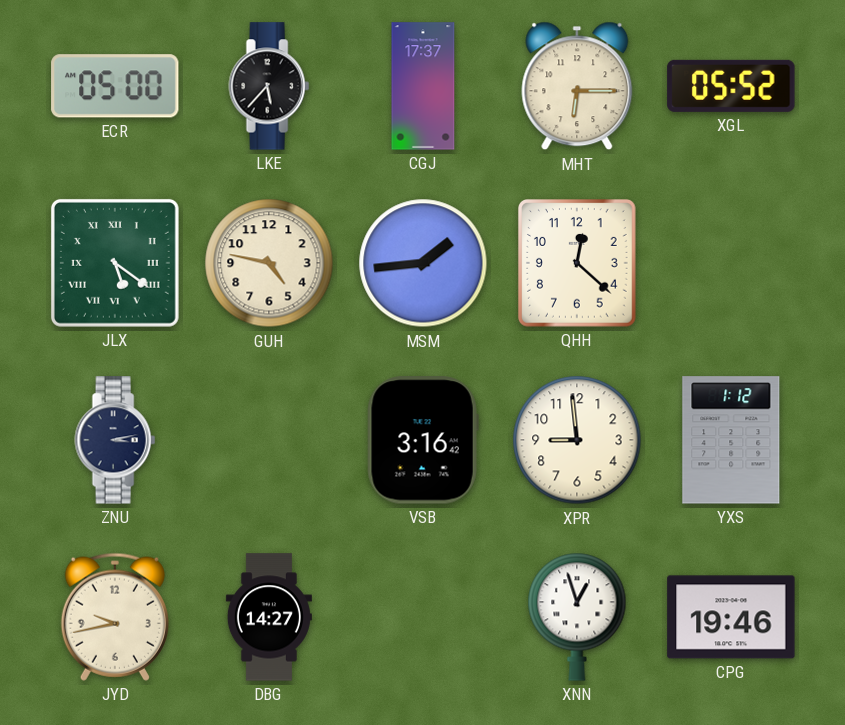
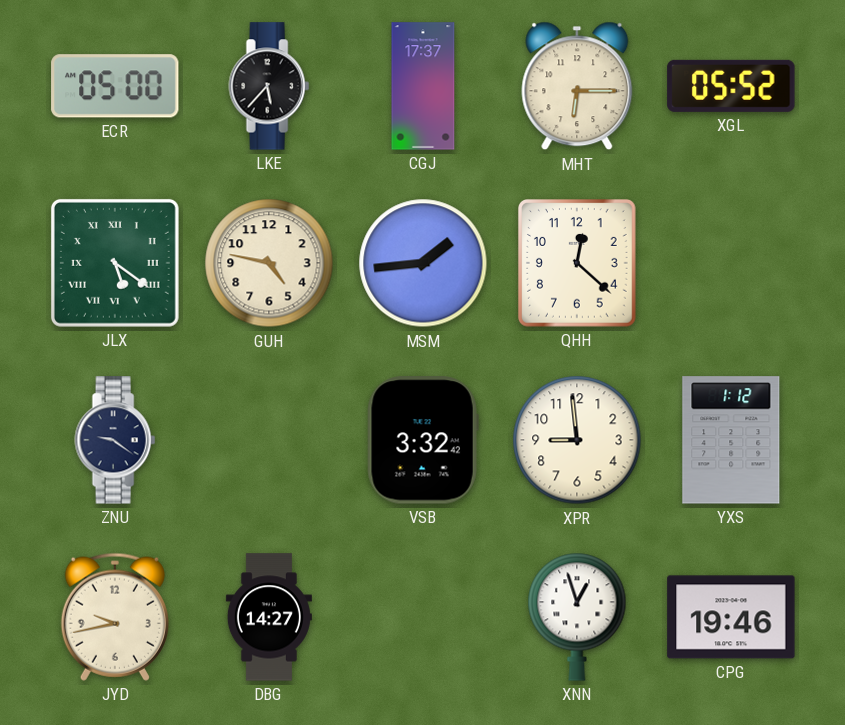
ZNU: 3:13 -> 9:21 (115, 440)
VSB: 3:16 -> 3:32 (423, 440)
